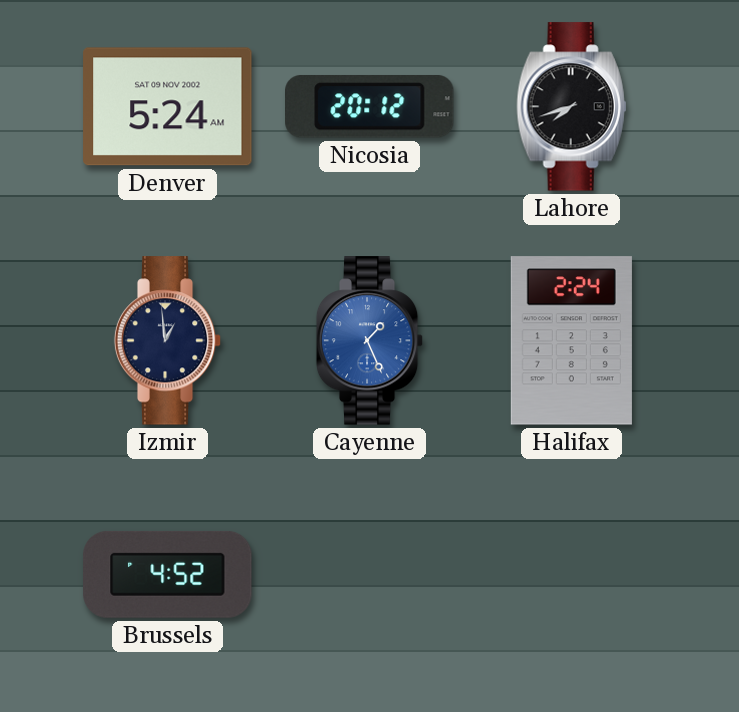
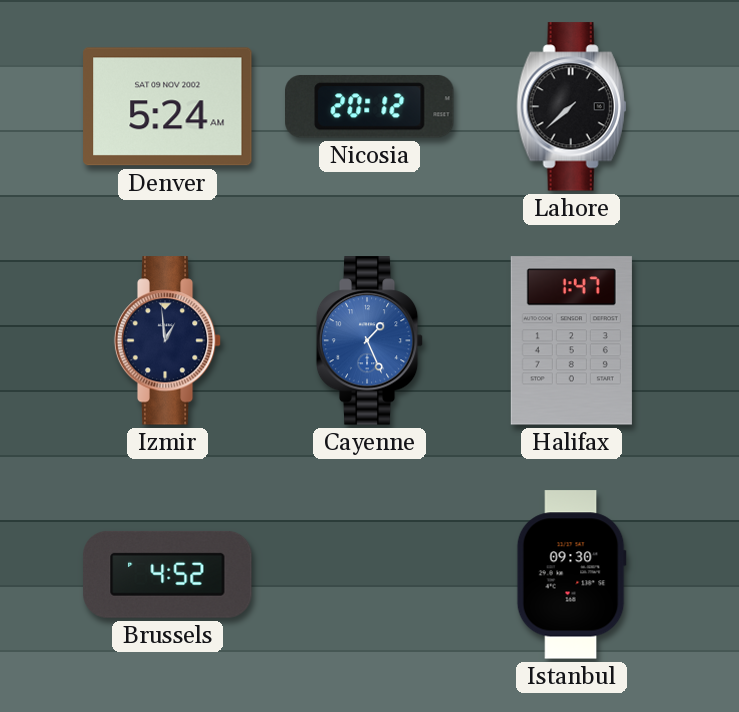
Lahore: 7:42 -> 7:38 (572, 107)
Halifax: 2:24 -> 1:47 (571, 341)
Istanbul: none -> 09:30 (571, 575)
